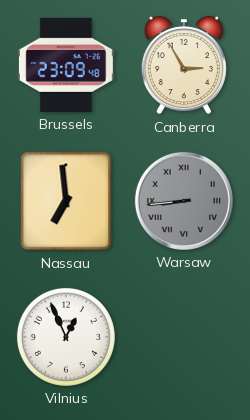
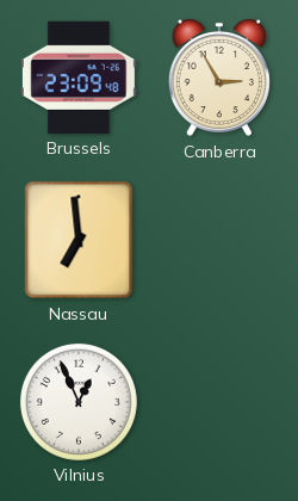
Warsaw: 8:44 -> none (184, 201)
